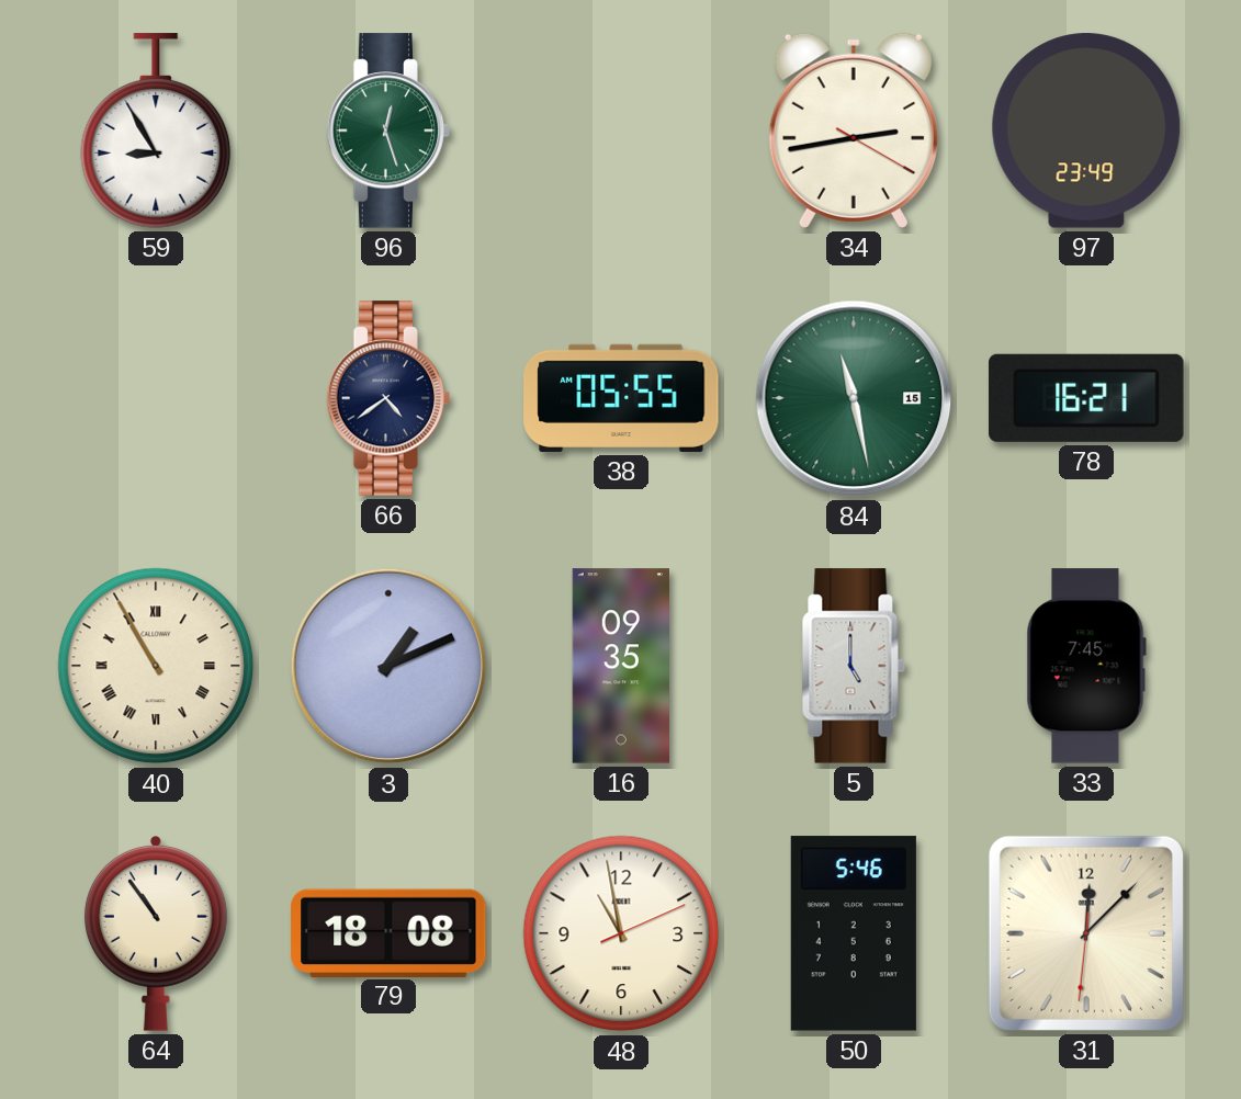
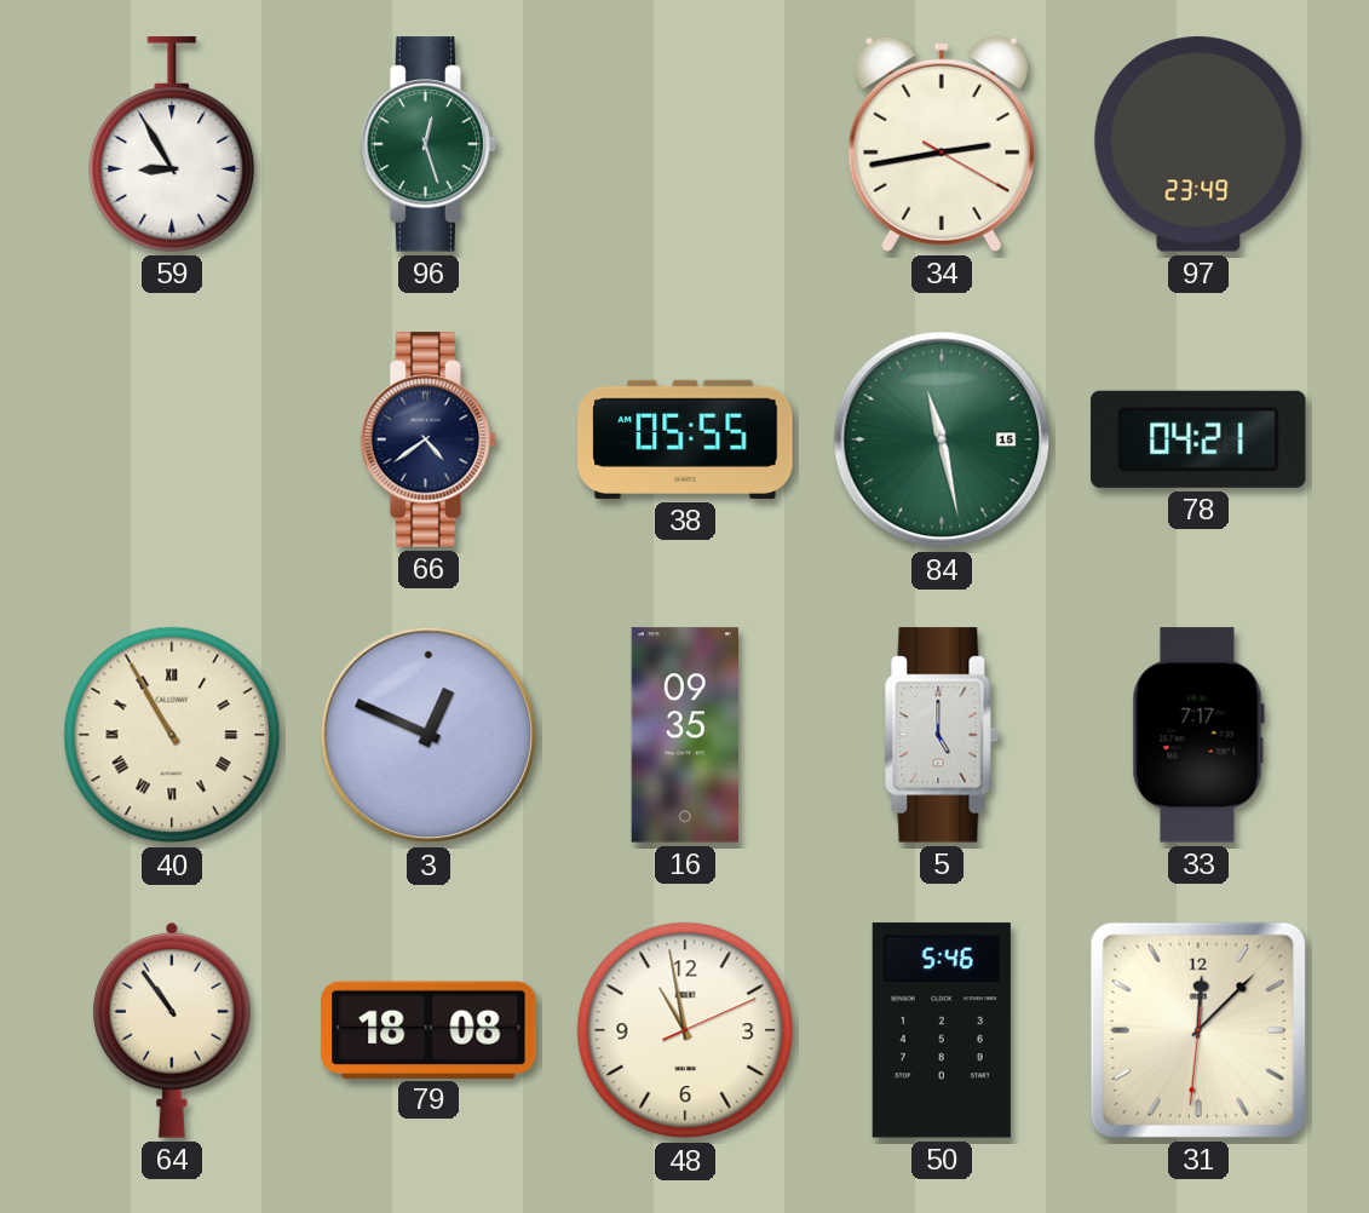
78: 16:21 -> 04:21 (1198, 439)
3: 1:11 -> 12:49 (428, 735)
33: 7:45 -> 7:17 (1198, 735)
